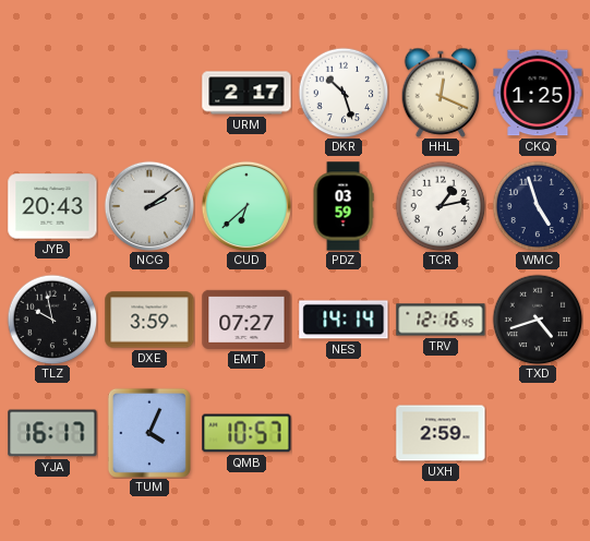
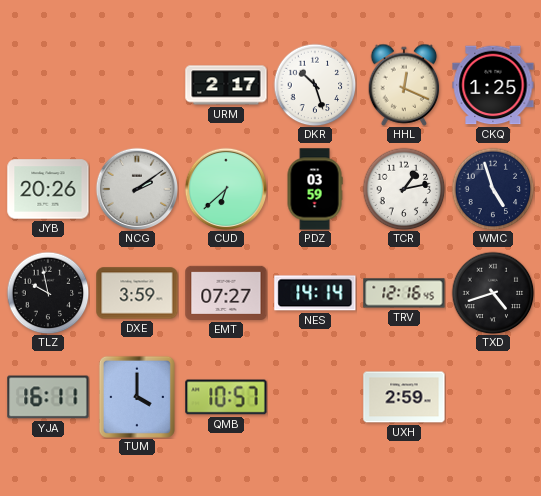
JYB: 20:43 -> 20:26 (48, 189)
YJA: 16:17 -> 16:11 (48, 397)
TUM: 4:04 -> 4:00 (137, 397)
